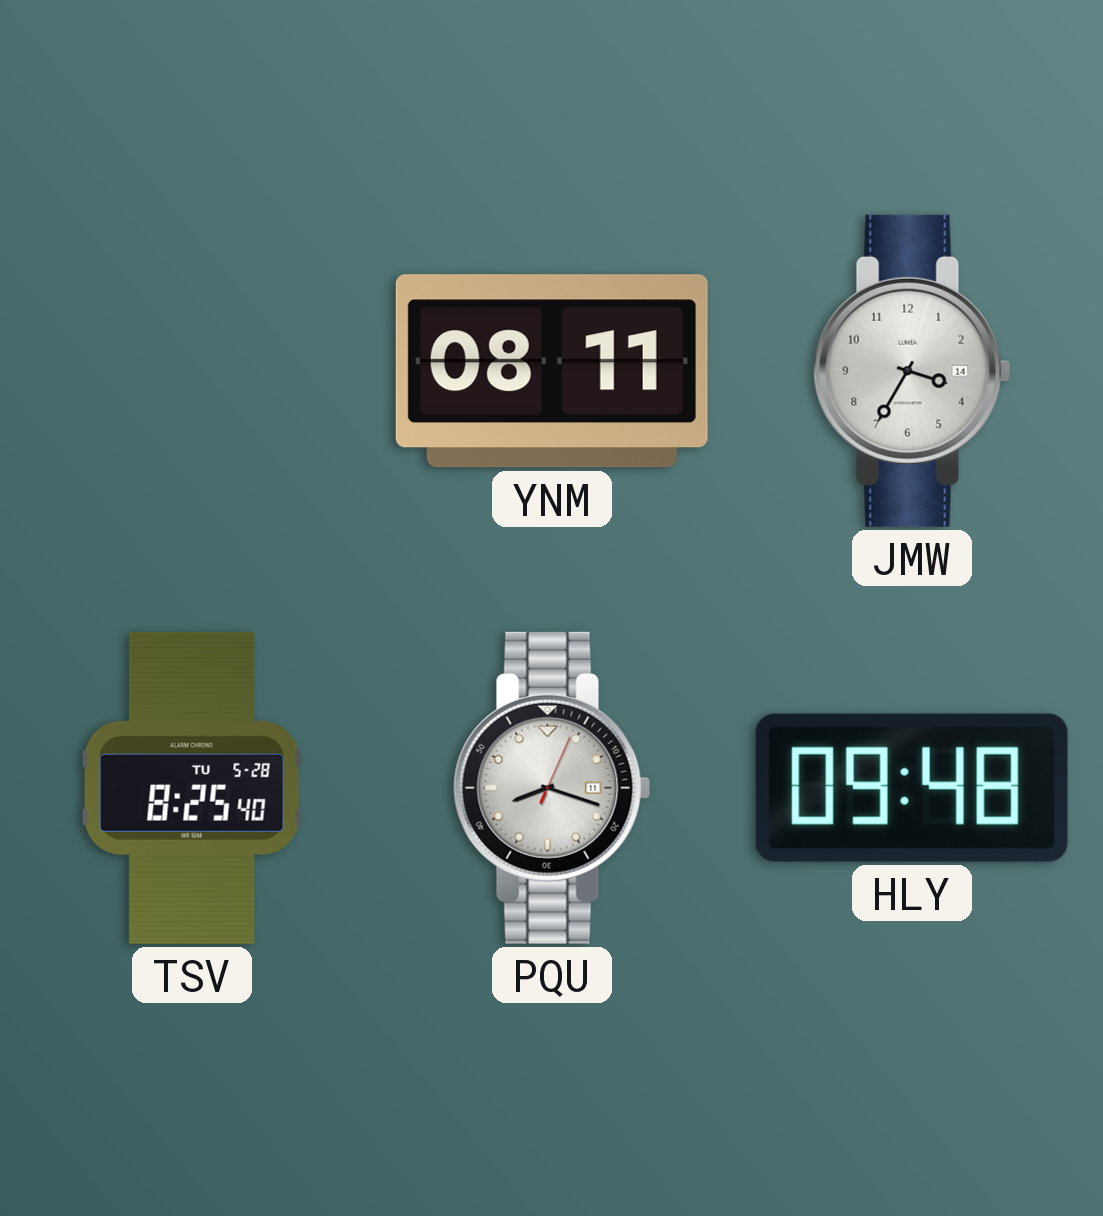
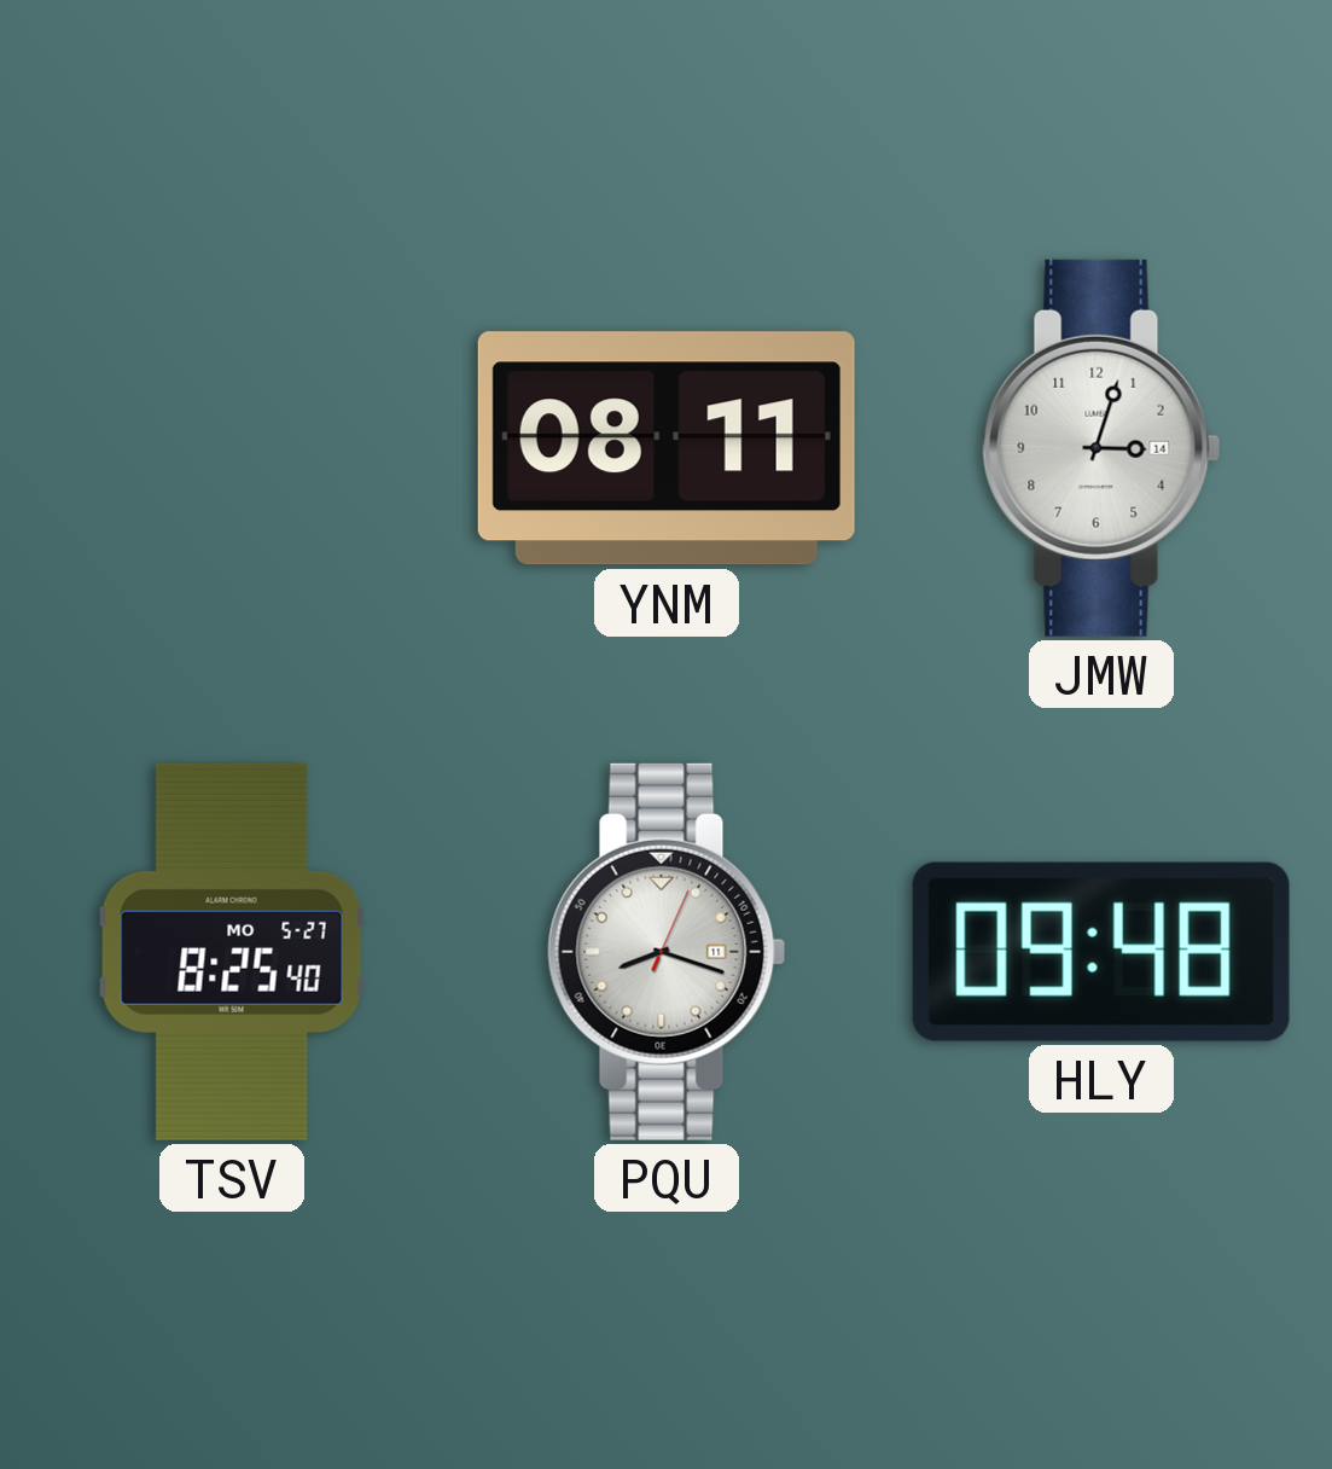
JMW: 3:35 -> 3:03 (1101, 448)
TSV date: TU 5-28 -> MO 5-27 (232, 952)
